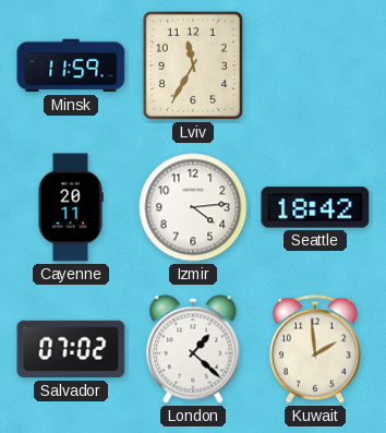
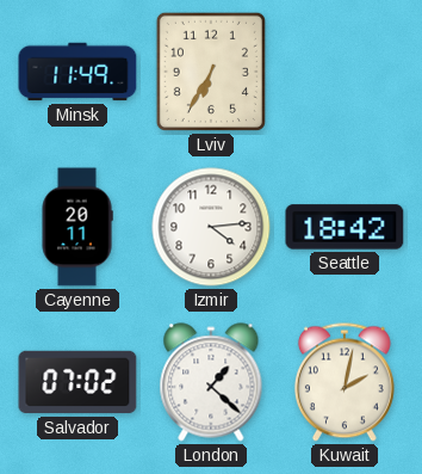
Minsk: 11:59 -> 11:49 (77, 72)
Lviv: 11:35 -> 6:35 (211, 72)
Kuwait: 1:59 -> 2:02 (345, 382)
